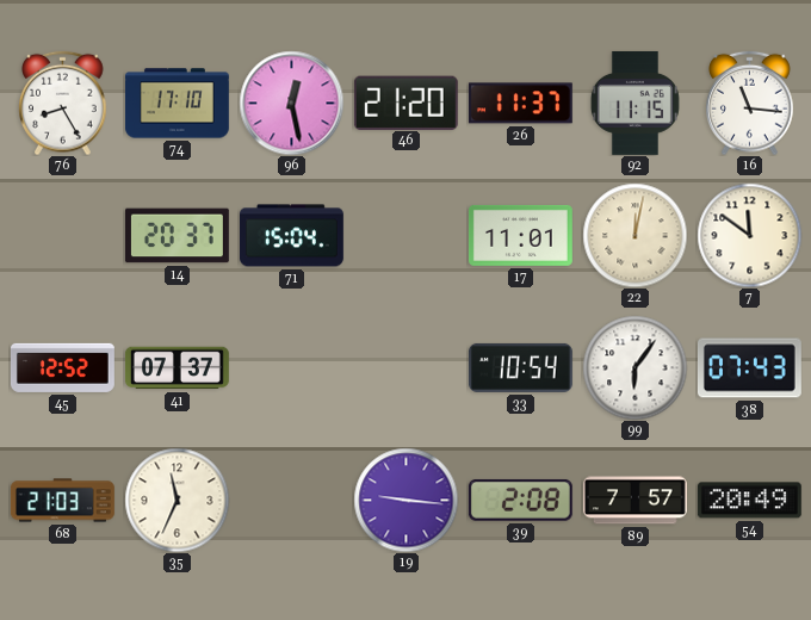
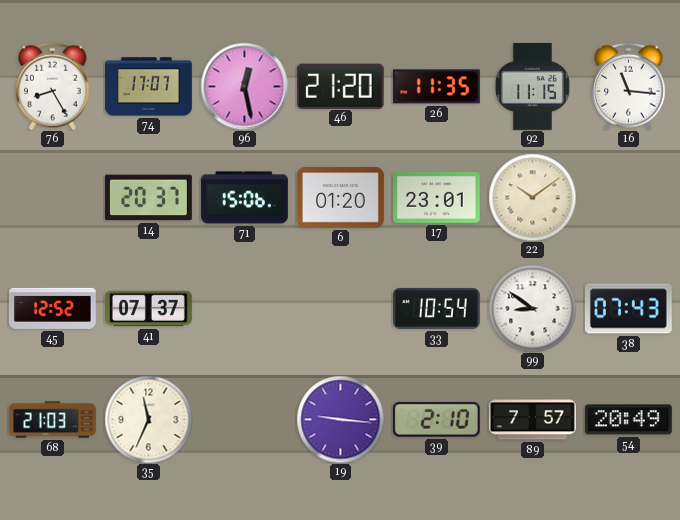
74: 17:10 -> 17:07 (148, 87)
26: 11:37 -> 11:35 (436, 87)
71: 15:04 -> 15:06 (244, 198)
6: none -> 01:20 (340, 198)
17: 11:01 -> 23:01 (436, 197)
22: 12:02 -> 10:09 (532, 197)
7: 11:51 -> none (749, 235)
99: 6:06 -> 8:51 (532, 308)
39: 2:08 -> 2:10 (436, 419)
